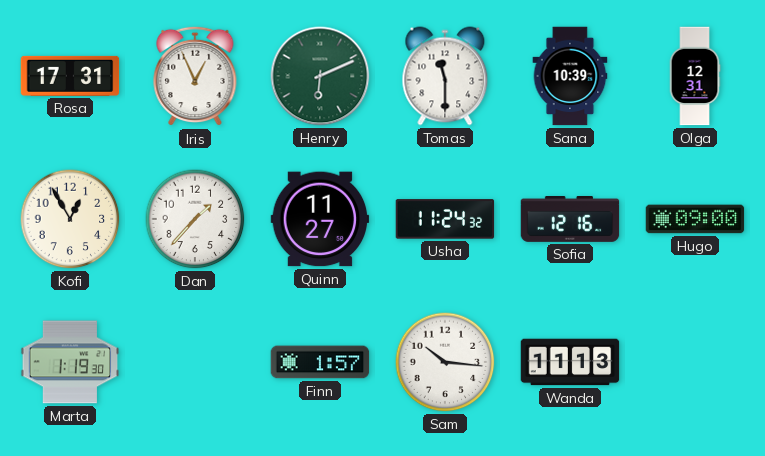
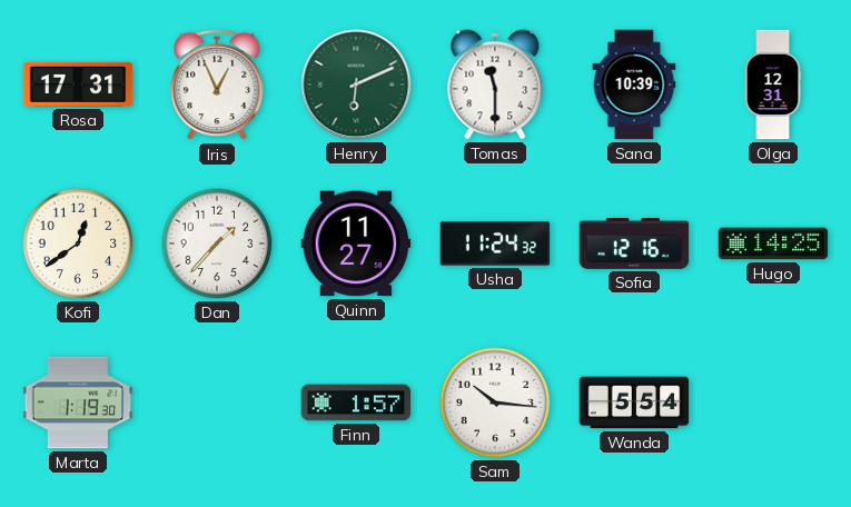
Kofi: 12:55 -> 12:39 (78, 243)
Hugo: 09:00 -> 14:25 (773, 243)
Wanda: 11:13 -> 5:54 (634, 402)
